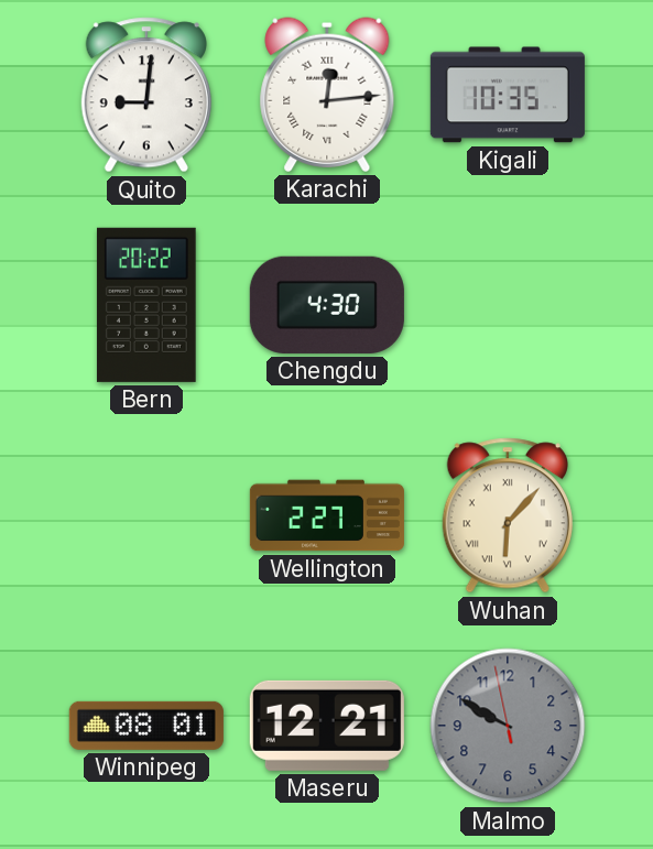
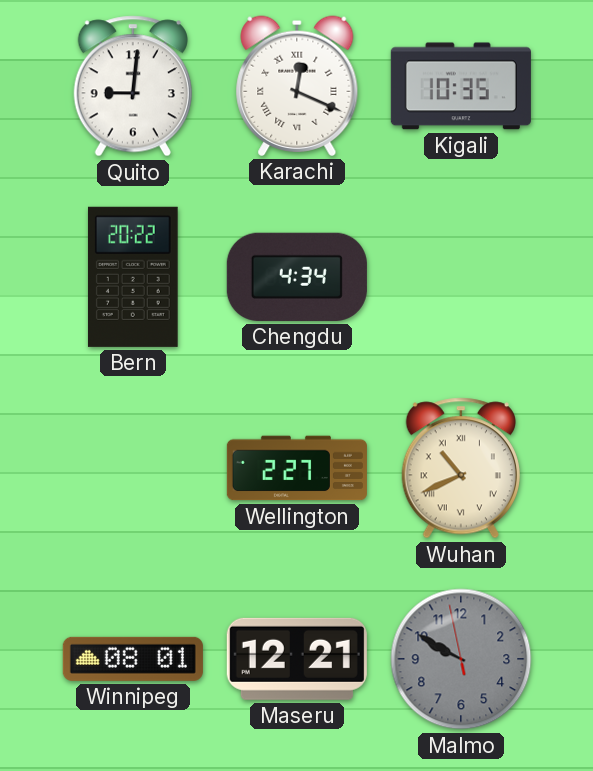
Karachi: 12:14 -> 12:19 (297, 86)
Chengdu: 4:30 -> 4:34 (297, 277)
Wuhan: 6:07 -> 10:41 (461, 468)
